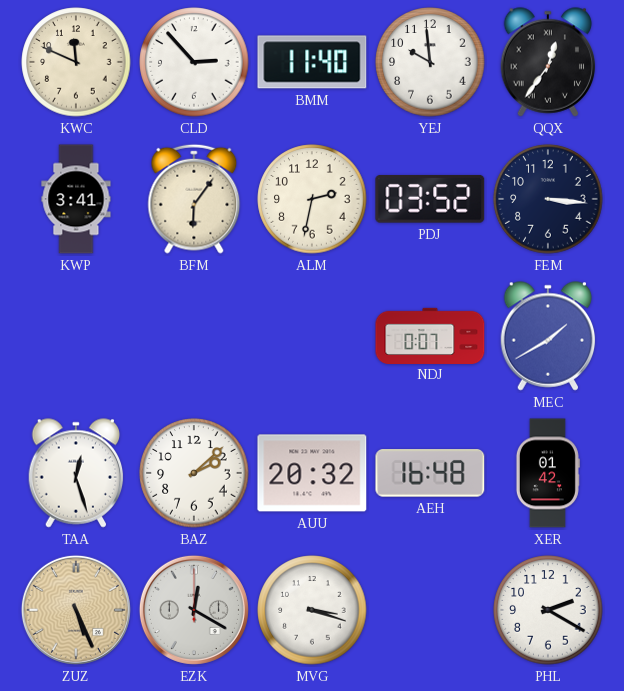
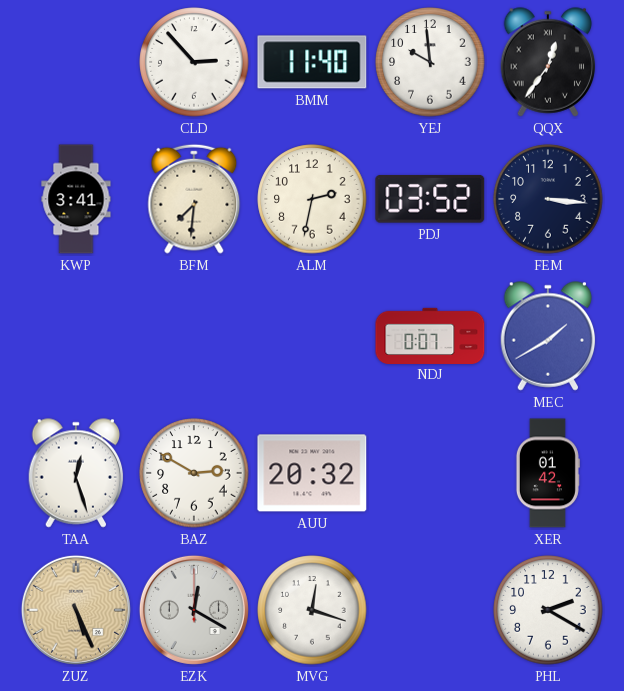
KWC: 11:49 -> none (76, 62)
BFM: 6:06 -> 7:31 (194, 199)
BAZ: 2:08 -> 2:50 (194, 473)
AEH: 16:48 -> none (430, 473)
MVG: 3:18 -> 12:18 (312, 610)
